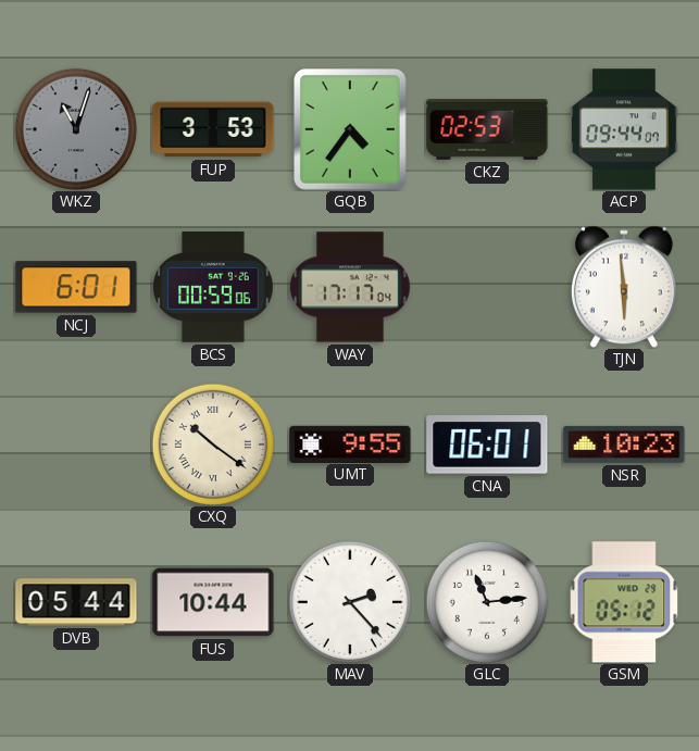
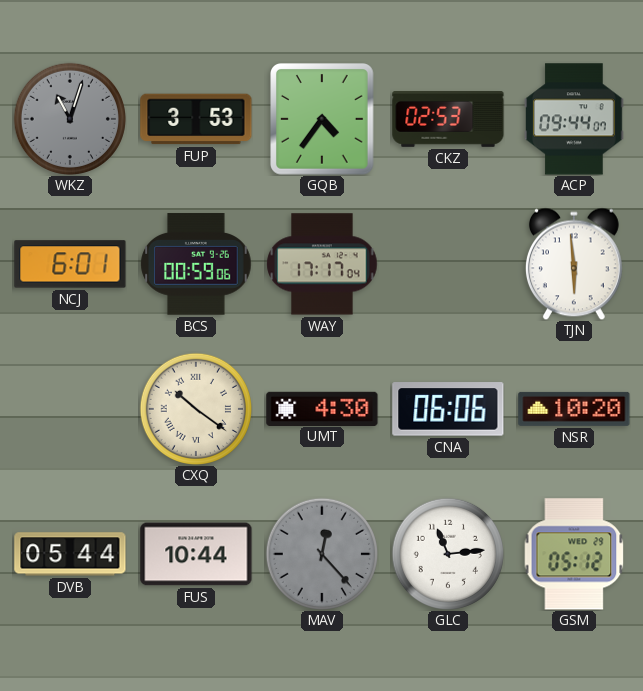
UMT: 9:55 -> 4:30 (322, 408)
CNA: 06:01 -> 06:06 (448, 409)
NSR: 10:23 -> 10:20 (574, 409)
MAV: 2:23 -> 12:23 (322, 554)
MAV dial: white -> grey (322, 554)
